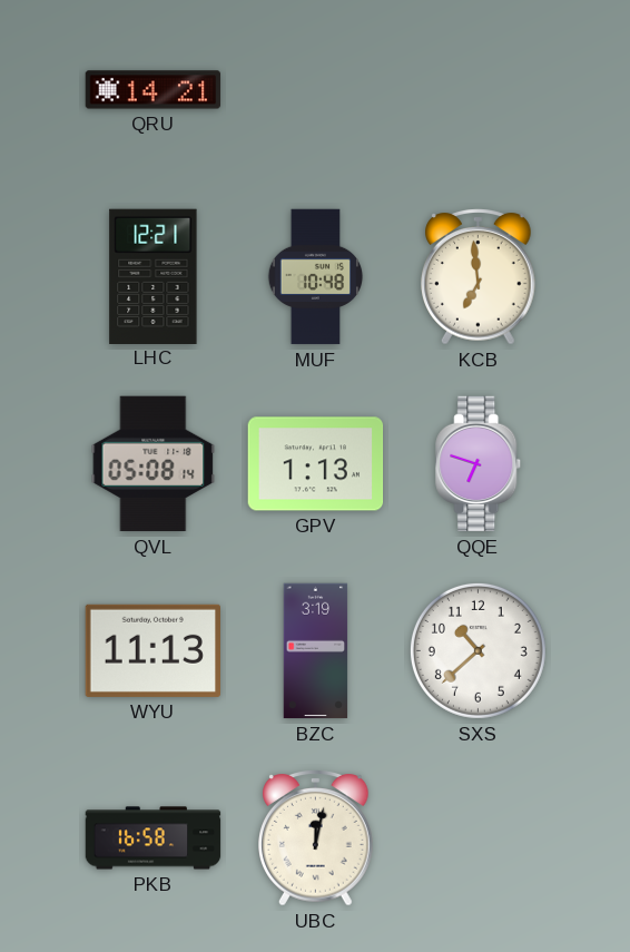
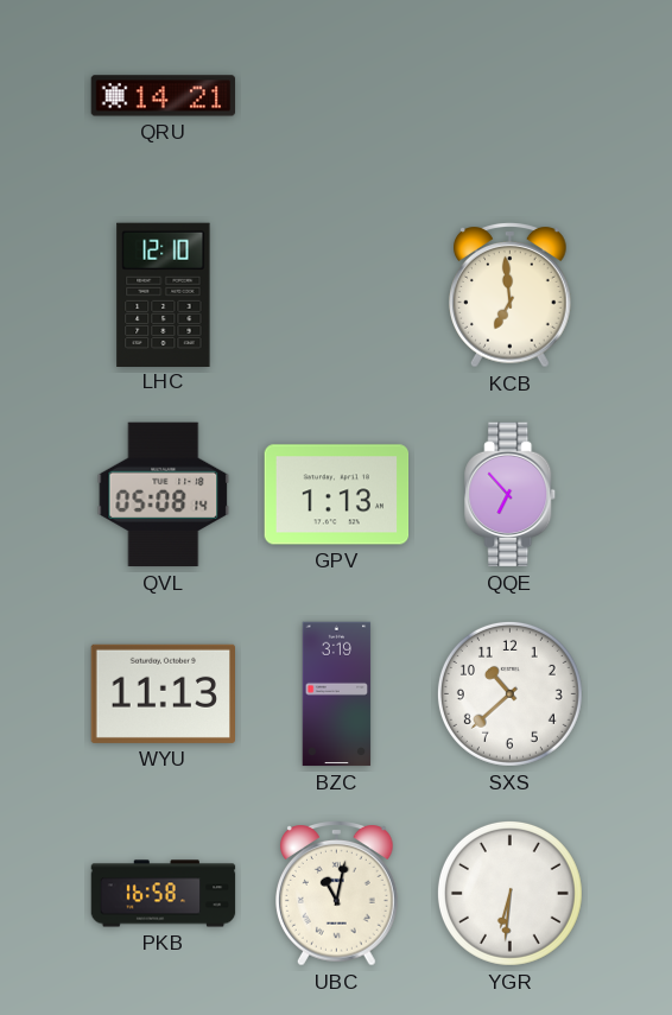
LHC: 12:21 -> 12:10 (164, 294)
MUF: 10:48 -> none (316, 277)
QQE: 6:48 -> 6:53 (511, 495)
UBC: 12:02 -> 11:02 (337, 894)
YGR: none -> 6:31 (509, 893)
